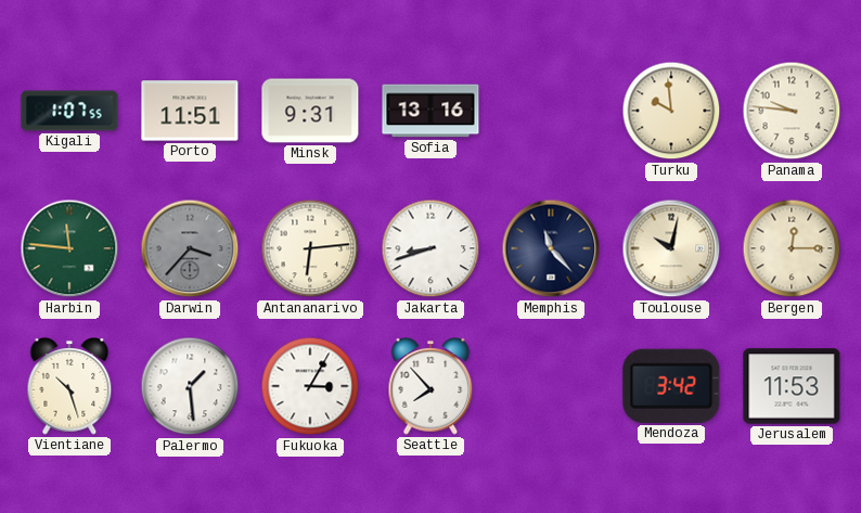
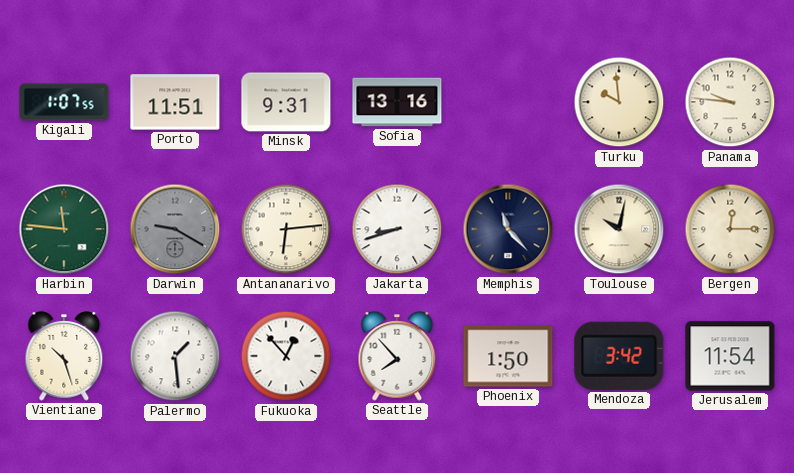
Darwin: 3:37 -> 9:20 (175, 229)
Fukuoka: 3:05 -> 12:53 (286, 356)
Phoenix: none -> 1:50 (508, 356)
Jerusalem: 11:53 -> 11:54 (730, 356)
